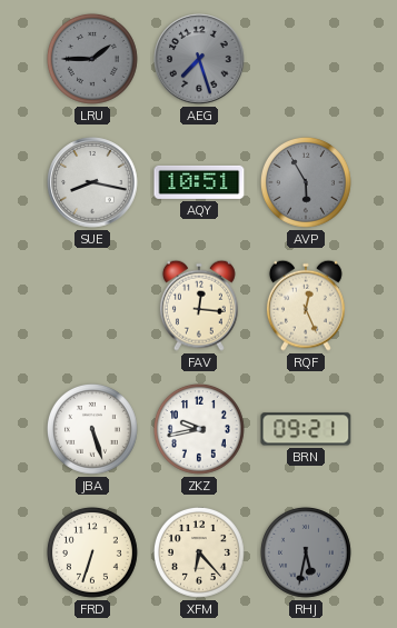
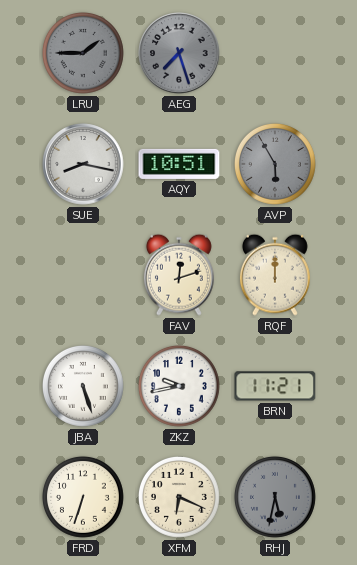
FAV: 12:16 -> 12:12 (179, 275)
RQF: 12:26 -> 12:00 (275, 275)
BRN: 09:21 -> 11:21 (275, 386)
XFM: 6:23 -> 6:19 (179, 497)
